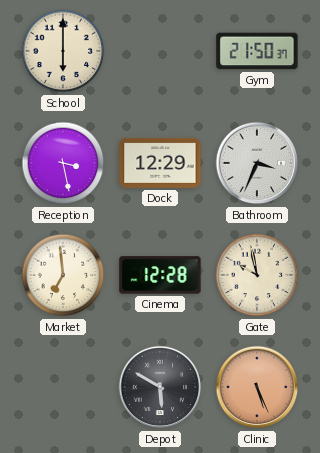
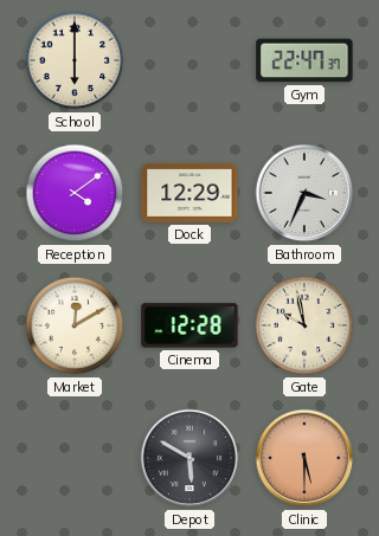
Gym: 21:50 -> 22:47 (304, 60)
Reception: 3:28 -> 4:09 (75, 193)
Market: 6:59 -> 12:10 (75, 325)
Clinic: 5:26 -> 5:30 (304, 458)
